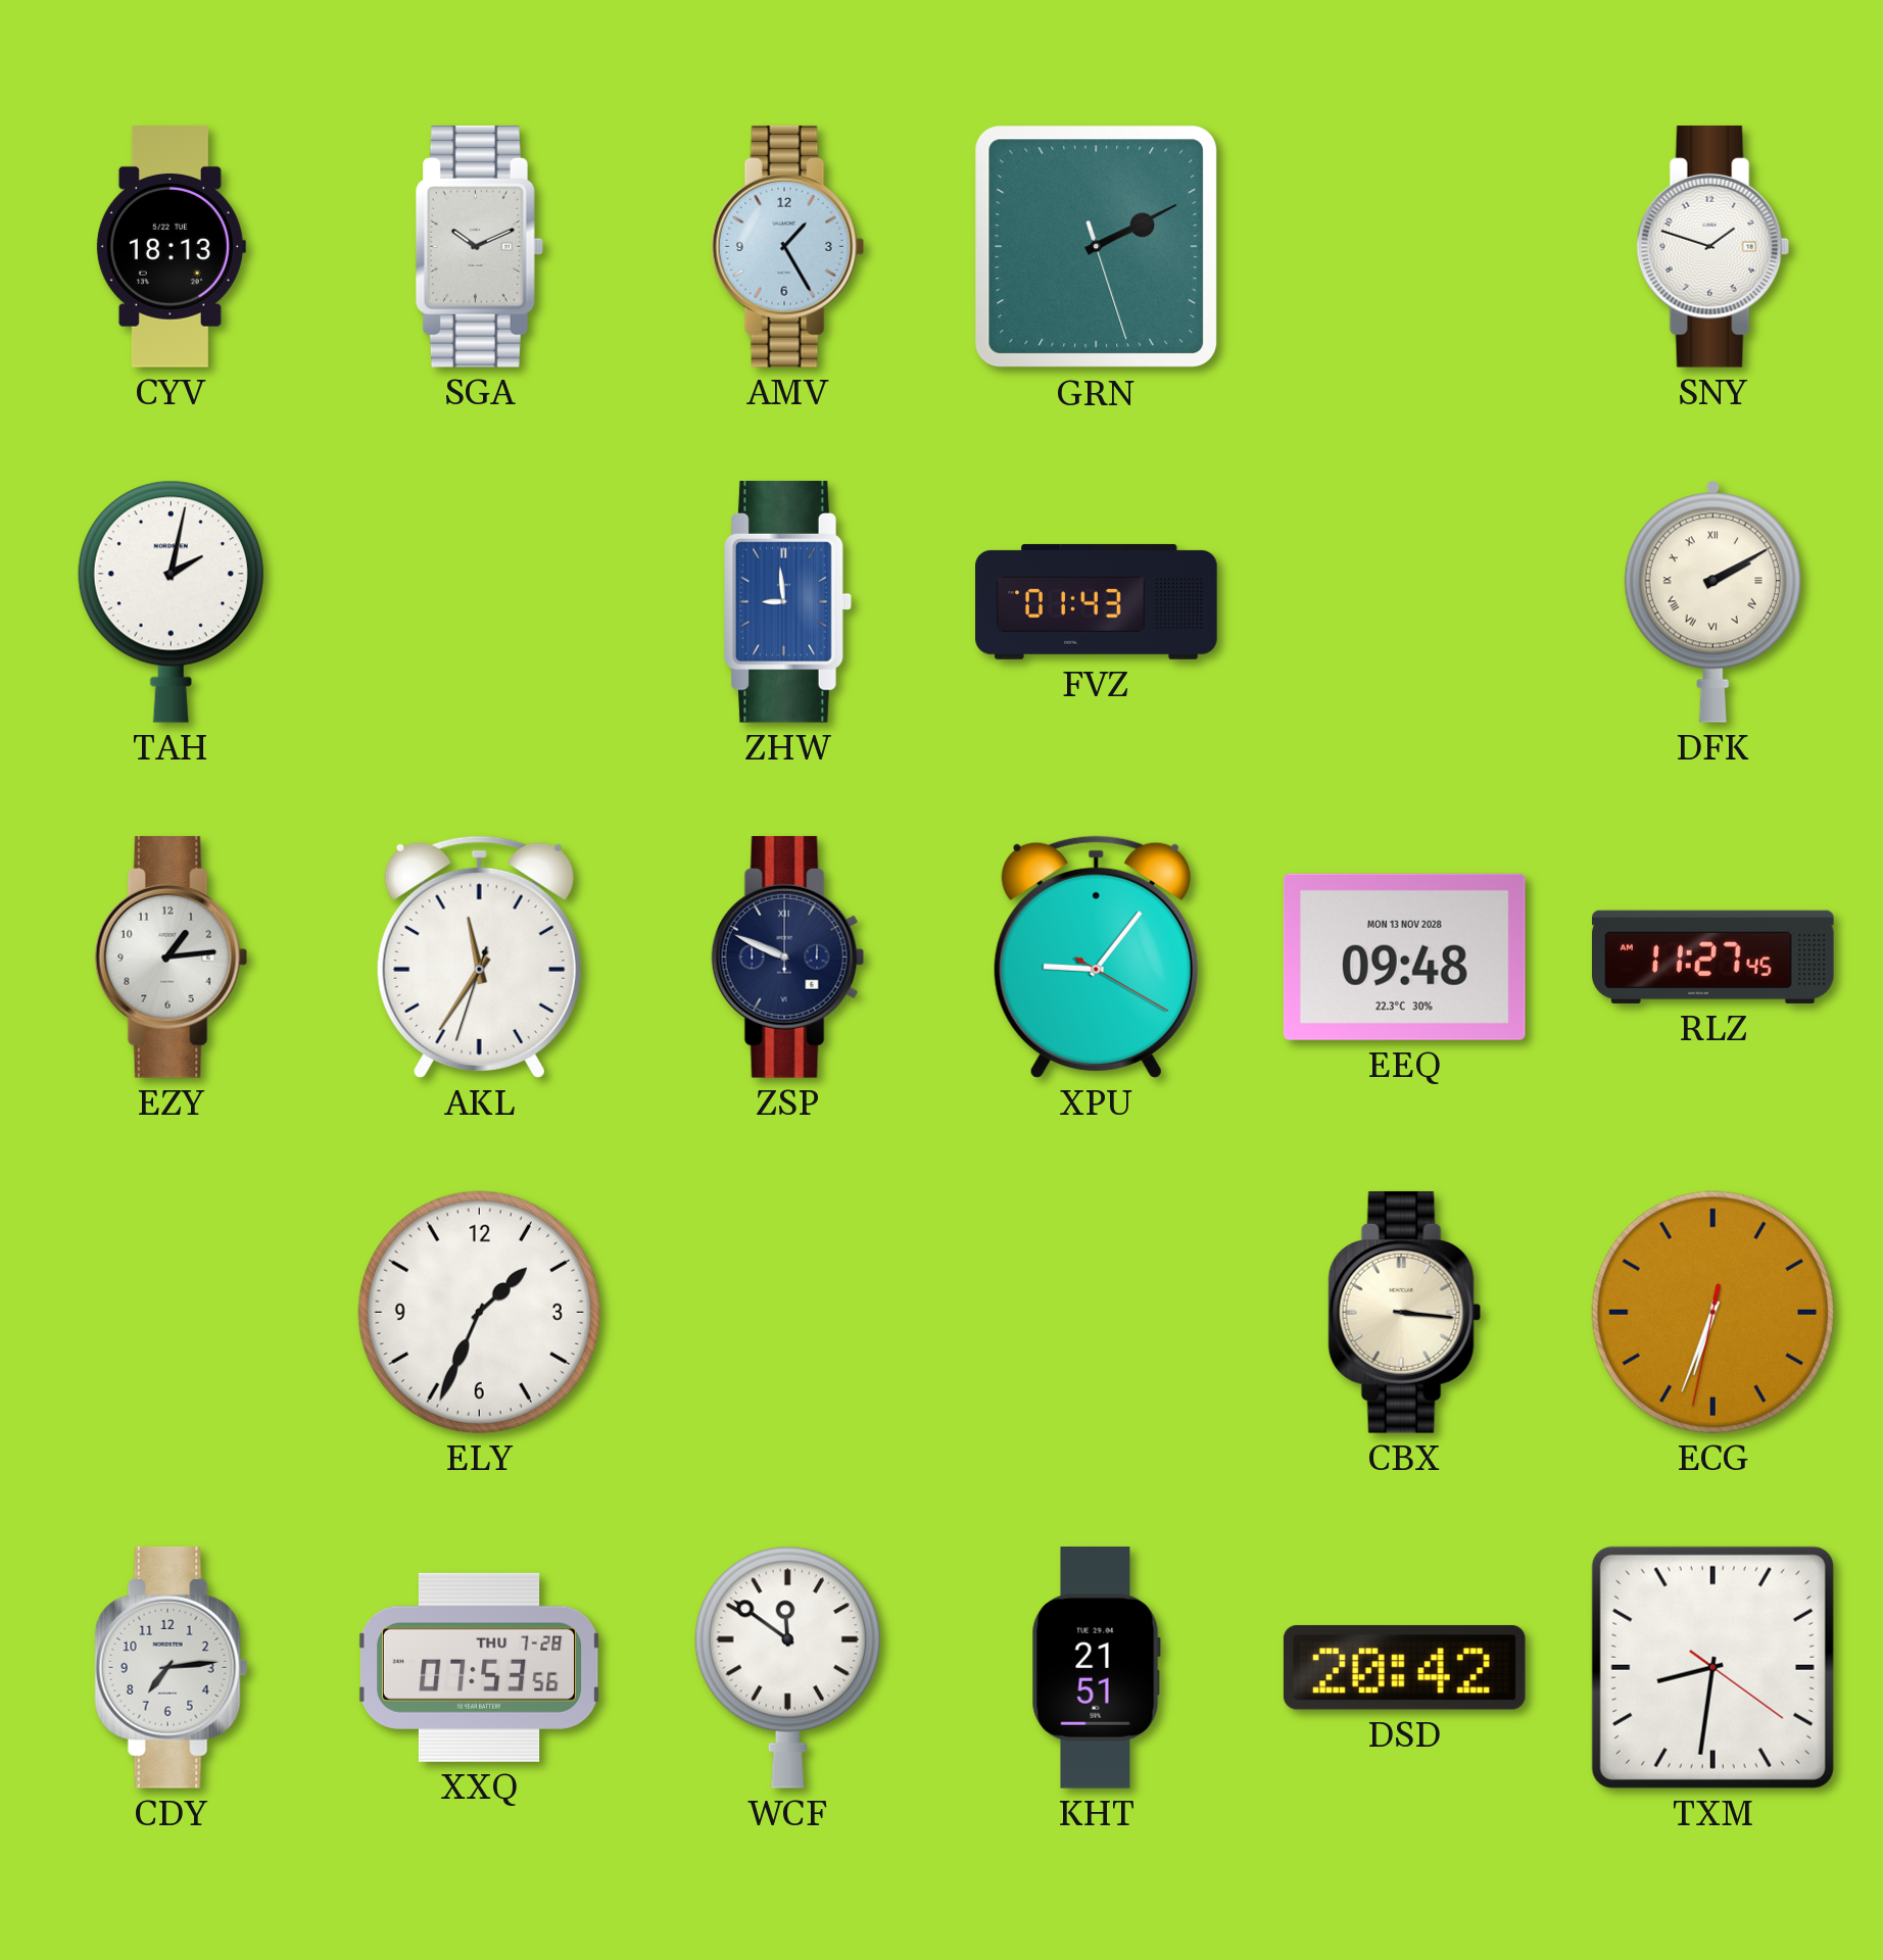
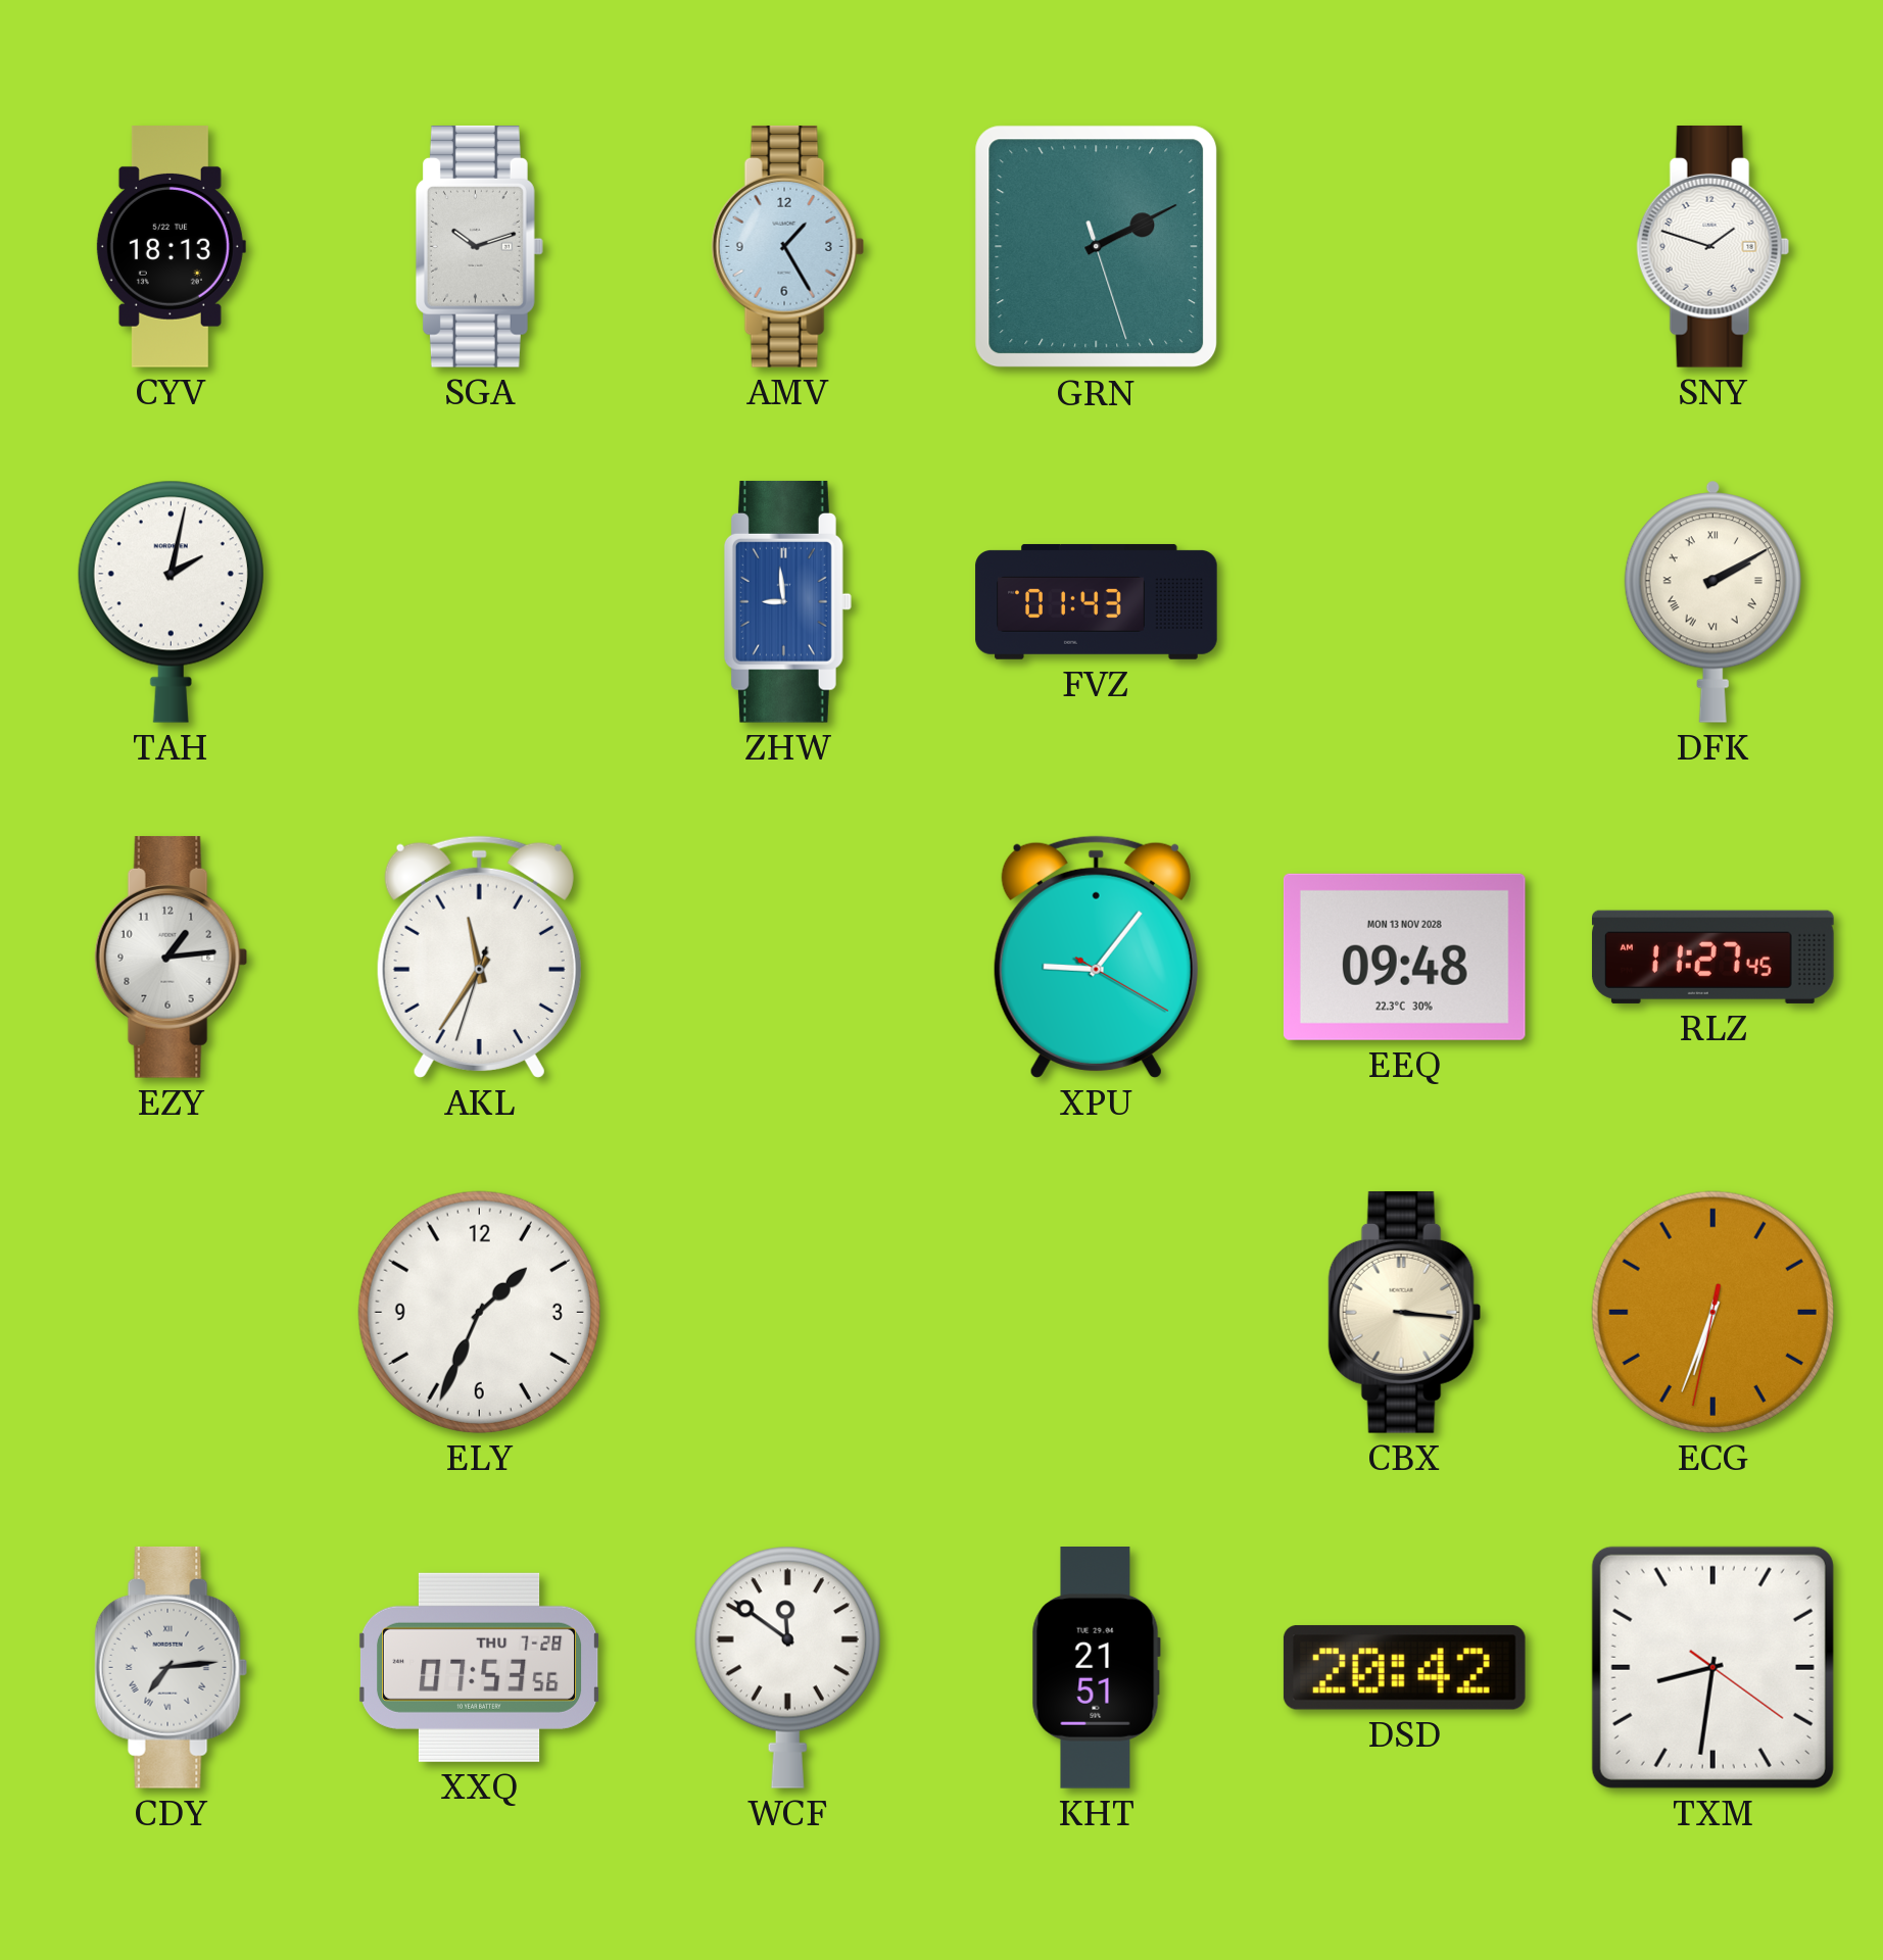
SGA: 10:11 -> 10:12 (479, 246)
ZSP: 9:49 -> none (788, 957)
CDY numerals: Arabic -> Roman (172, 1667)
